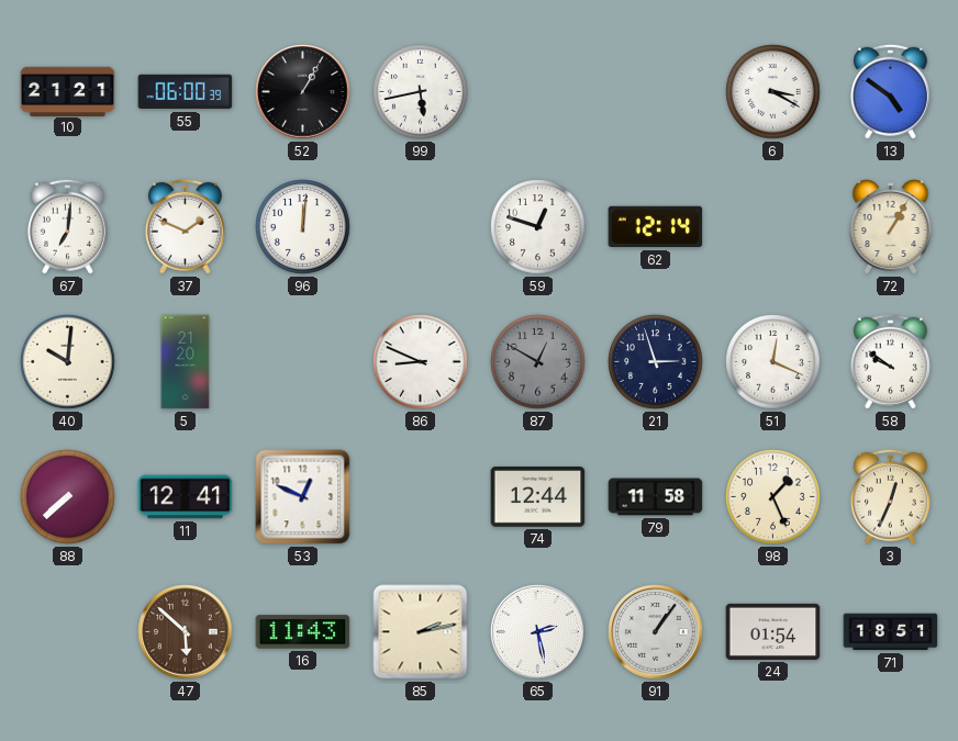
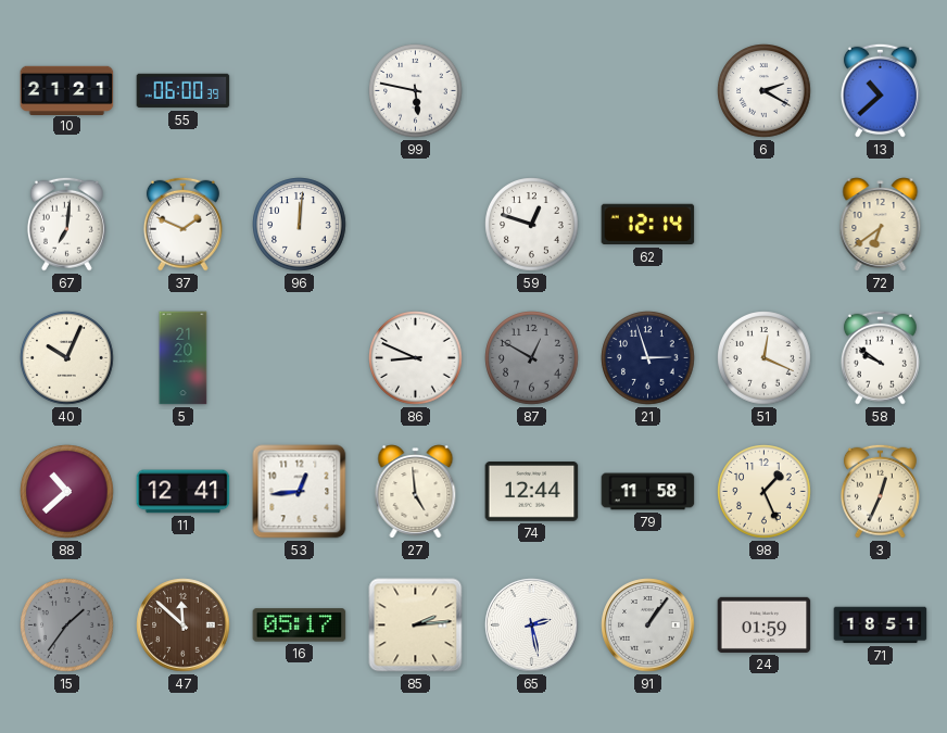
52: 1:05 -> none (303, 92)
99: 5:43 -> 5:47 (416, 91)
6: 3:20 -> 2:20 (765, 91)
13: 4:51 -> 10:38 (880, 90)
72: 1:05 -> 6:39 (881, 225)
40: 10:01 -> 10:04 (67, 358)
88: 7:38 -> 10:38 (67, 492)
53: 12:49 -> 12:44 (300, 492)
27: none -> 4:59 (416, 492)
15: none -> 1:36 (67, 625)
47: 5:52 -> 11:52 (184, 625)
16: 11:43 -> 05:17 (300, 625)
85: 2:13 -> 2:14 (416, 625)
24: 01:54 -> 01:59 (765, 624)
